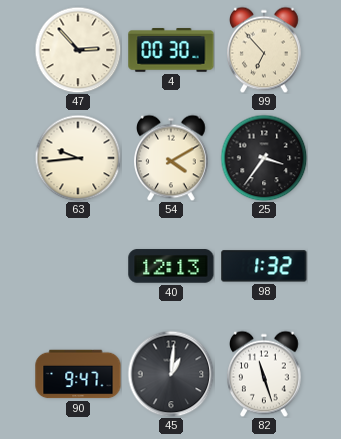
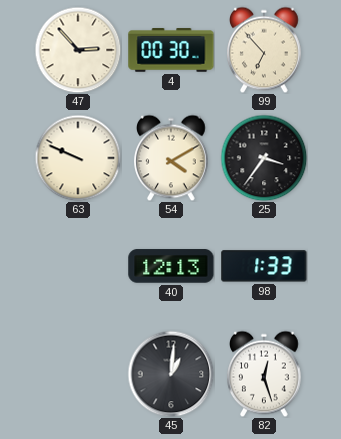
63: 9:44 -> 9:49 (78, 158)
98: 1:32 -> 1:33 (264, 266)
90: 9:47 -> none (78, 374)
82: 11:27 -> 12:27 (265, 374)
